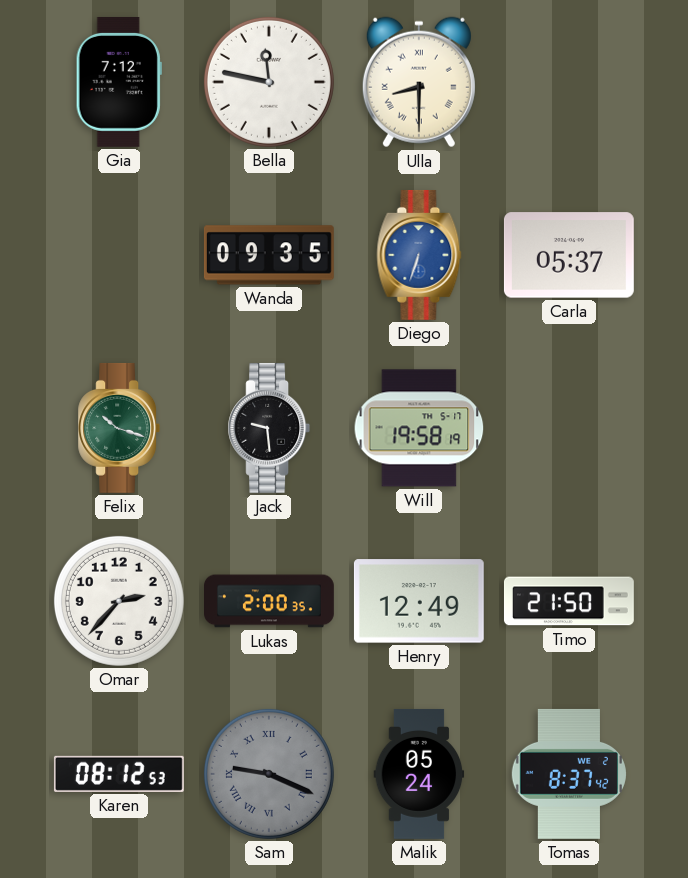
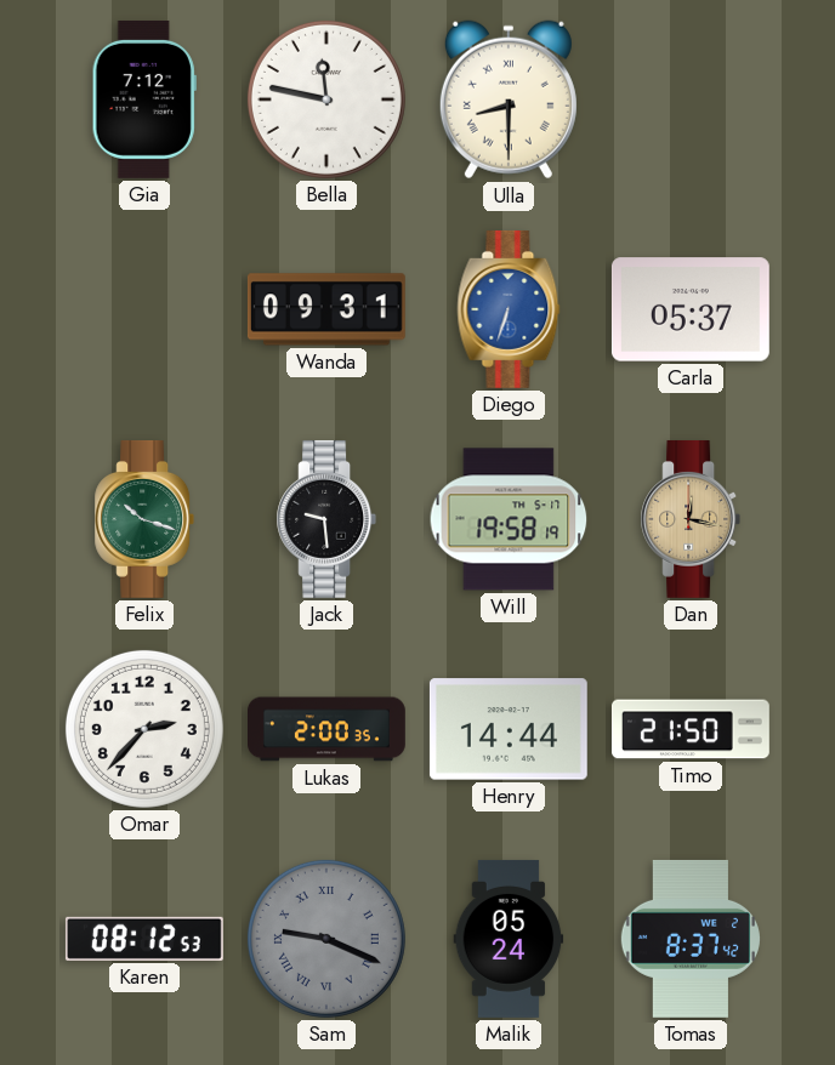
Wanda: 09:35 -> 09:31 (326, 309)
Dan: none -> 12:17 (691, 519)
Henry: 12:49 -> 14:44 (509, 729)
